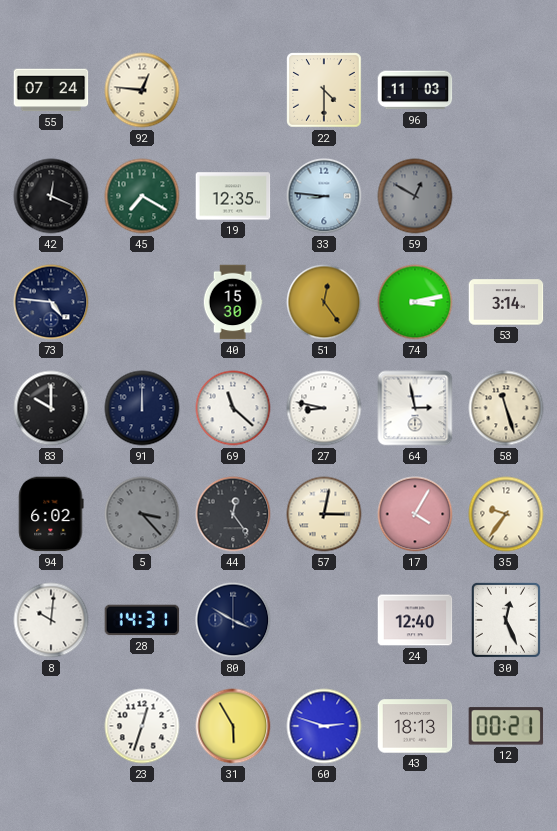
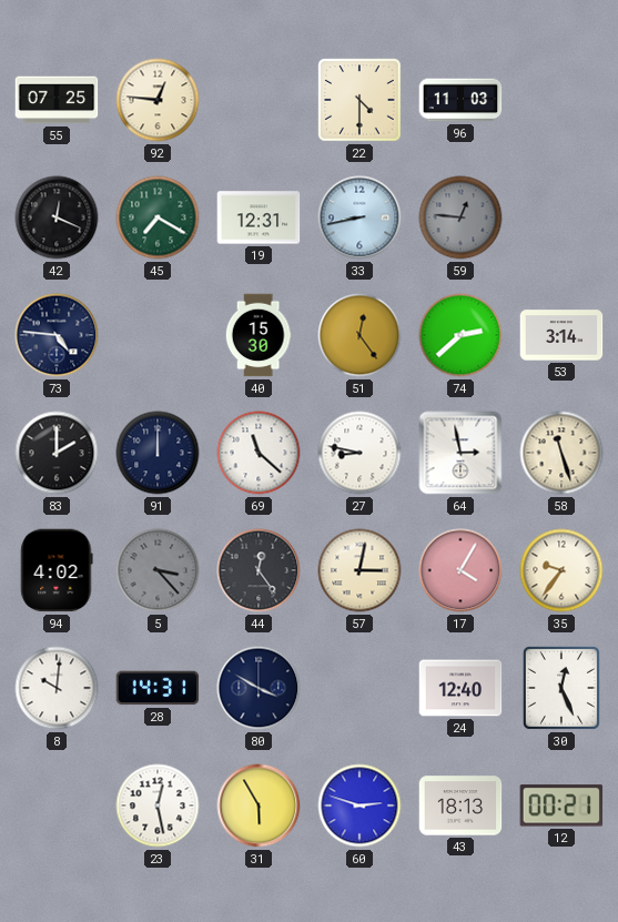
55: 07:24 -> 07:25 (57, 100)
19: 12:35 -> 12:31 (259, 217)
33: 8:46 -> 8:43 (359, 217)
59: 12:50 -> 12:46 (460, 217)
74: 3:13 -> 2:38 (460, 335)
83: 10:00 -> 2:00 (57, 453)
94: 6:02 -> 4:02 (57, 570)
23: 12:33 -> 12:28 (158, 806)
